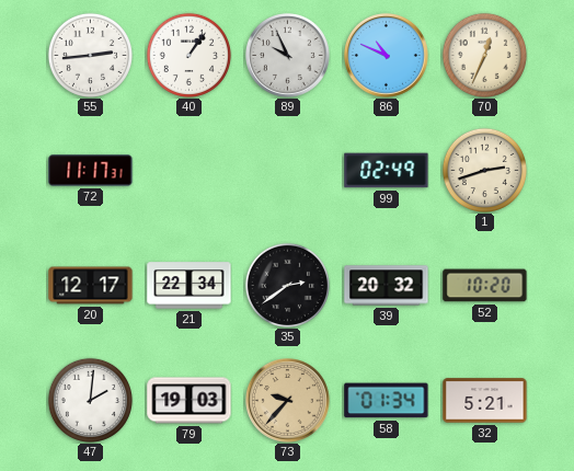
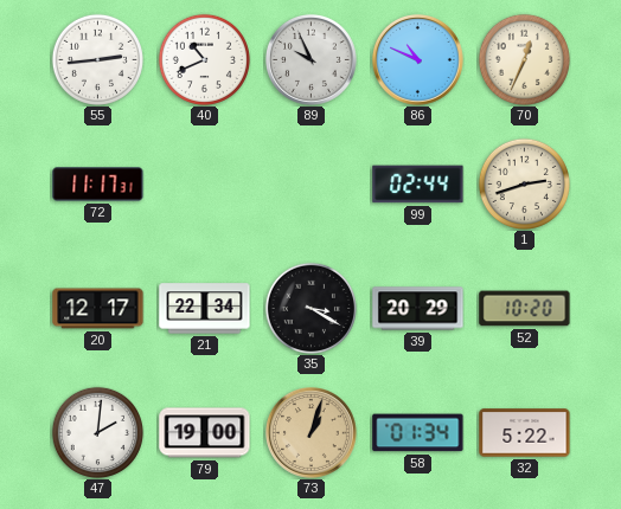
40: 1:06 -> 10:41 (204, 59)
99: 02:49 -> 02:44 (418, 185)
35: 2:39 -> 3:20 (310, 308)
39: 20:32 -> 20:29 (418, 309)
79: 19:03 -> 19:00 (205, 433)
73: 9:37 -> 1:03 (312, 433)
32: 5:21 -> 5:22 (525, 433)
